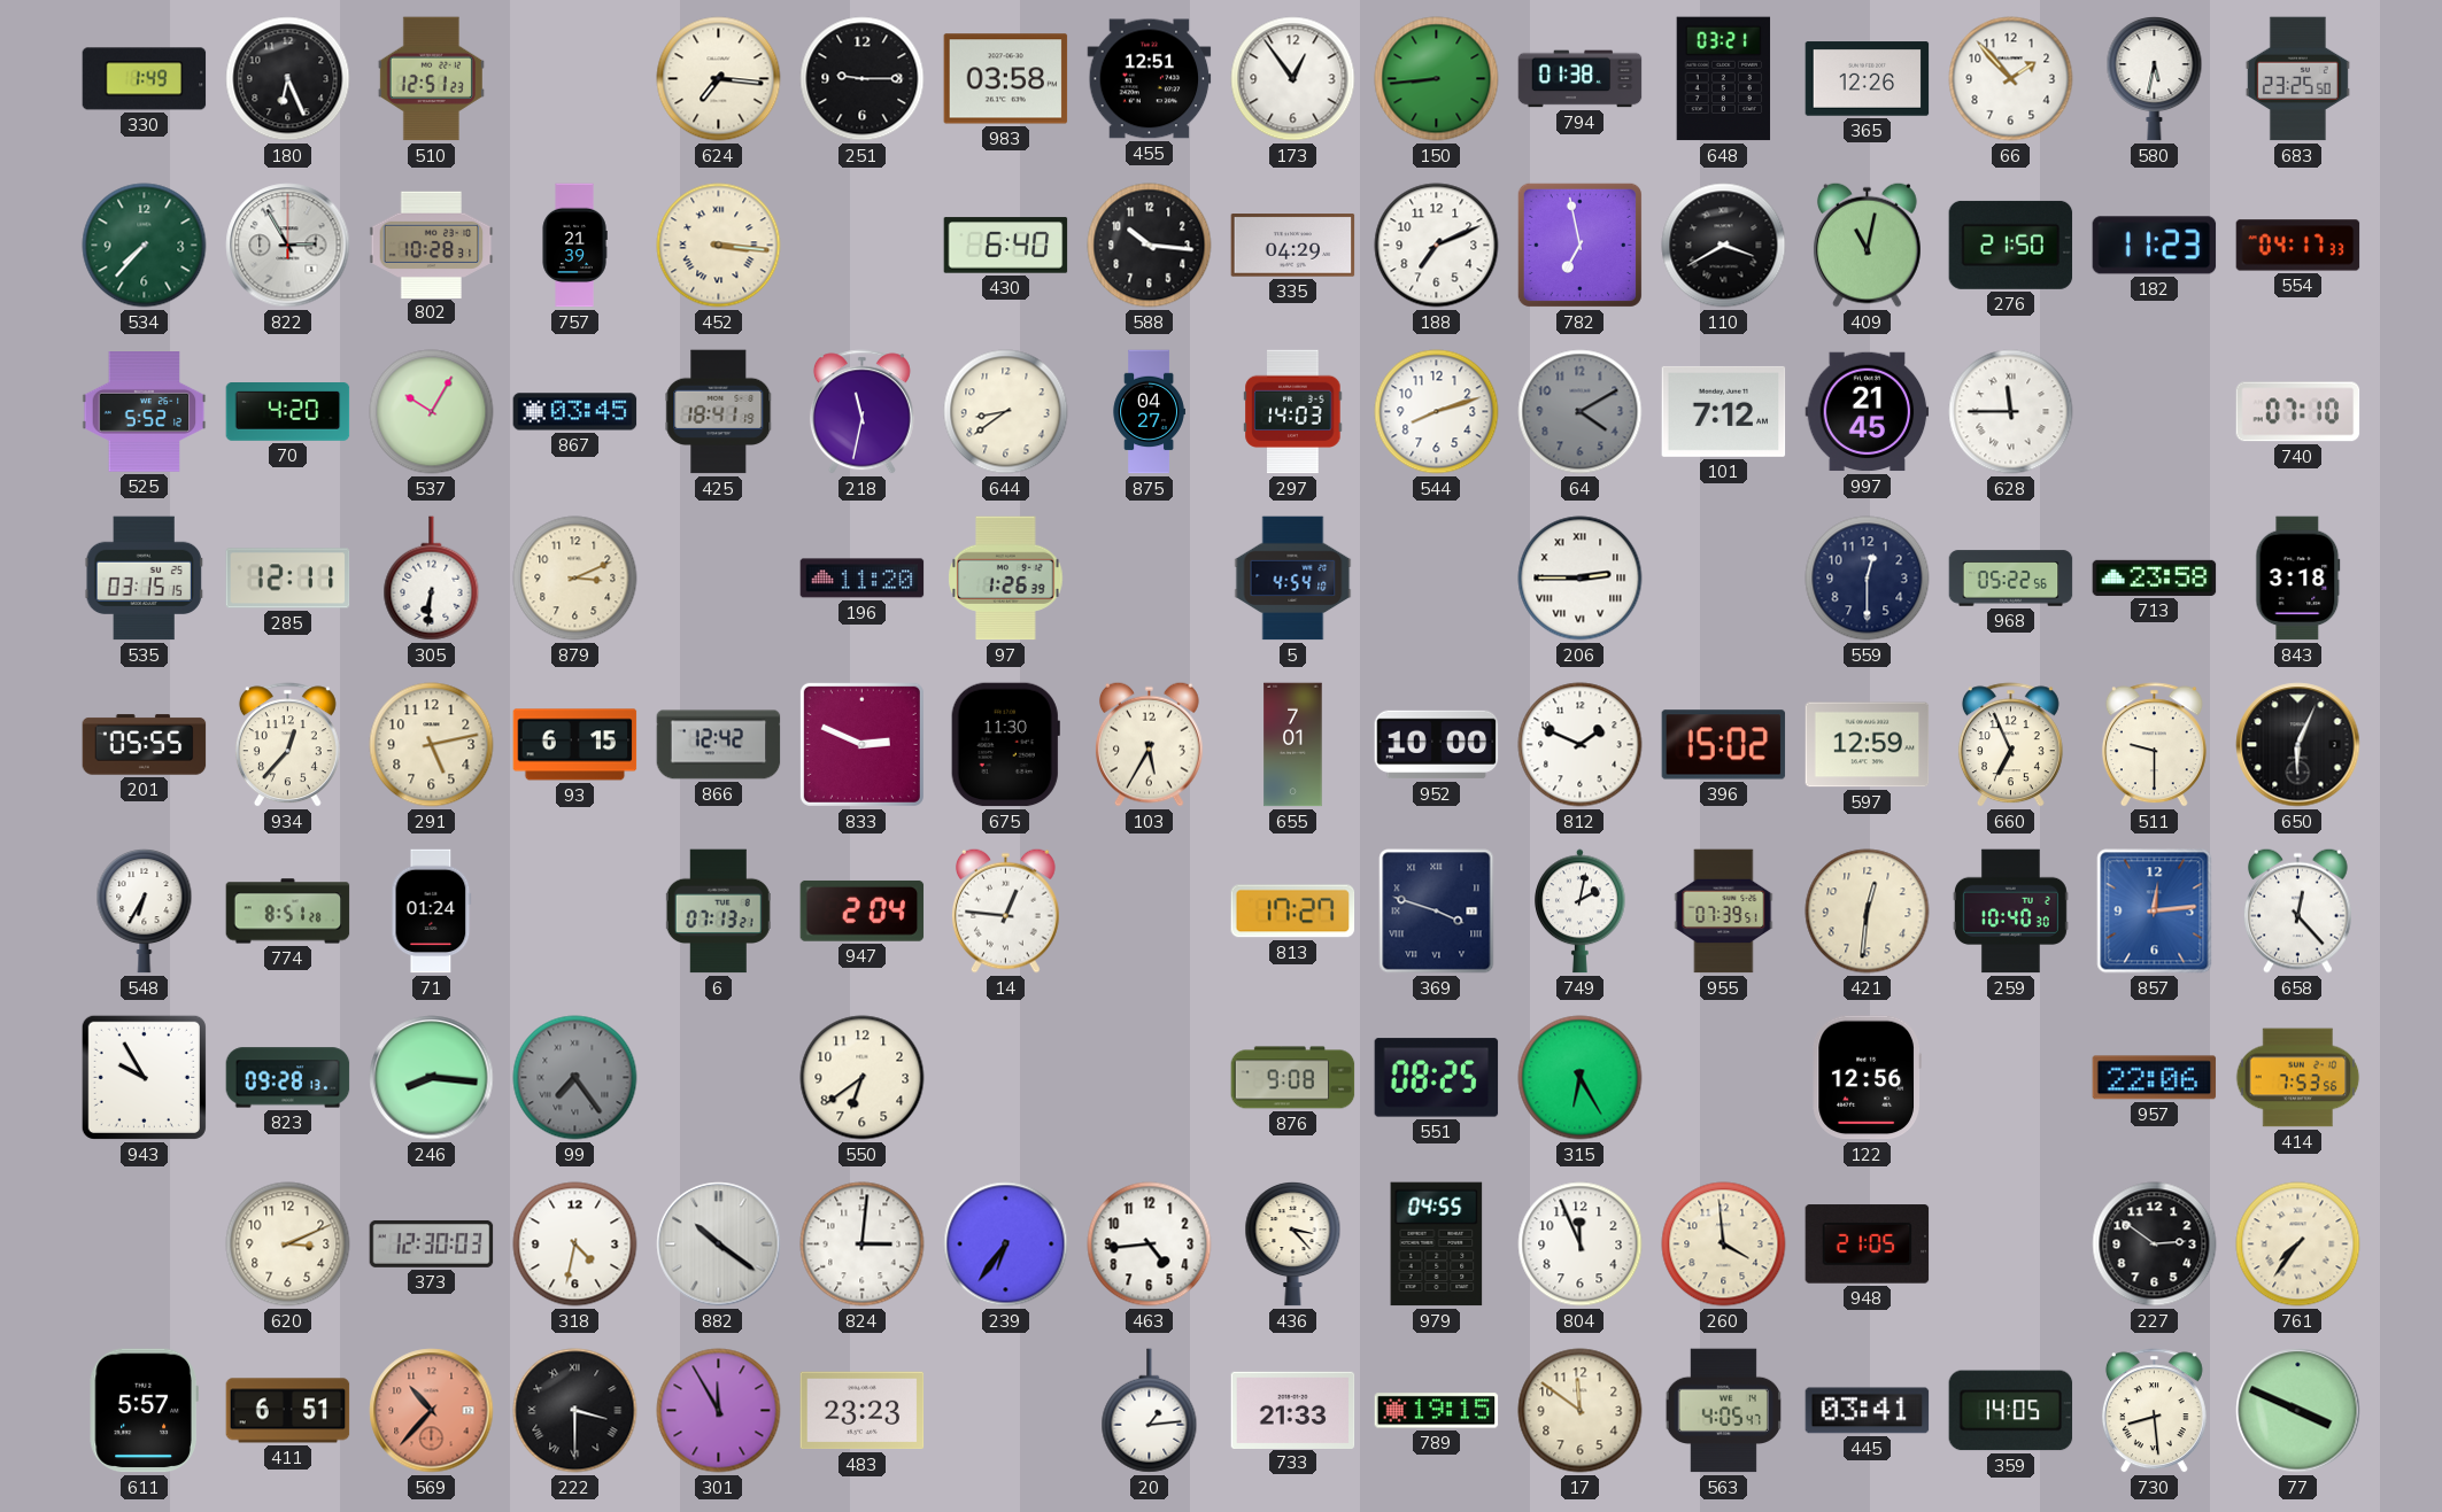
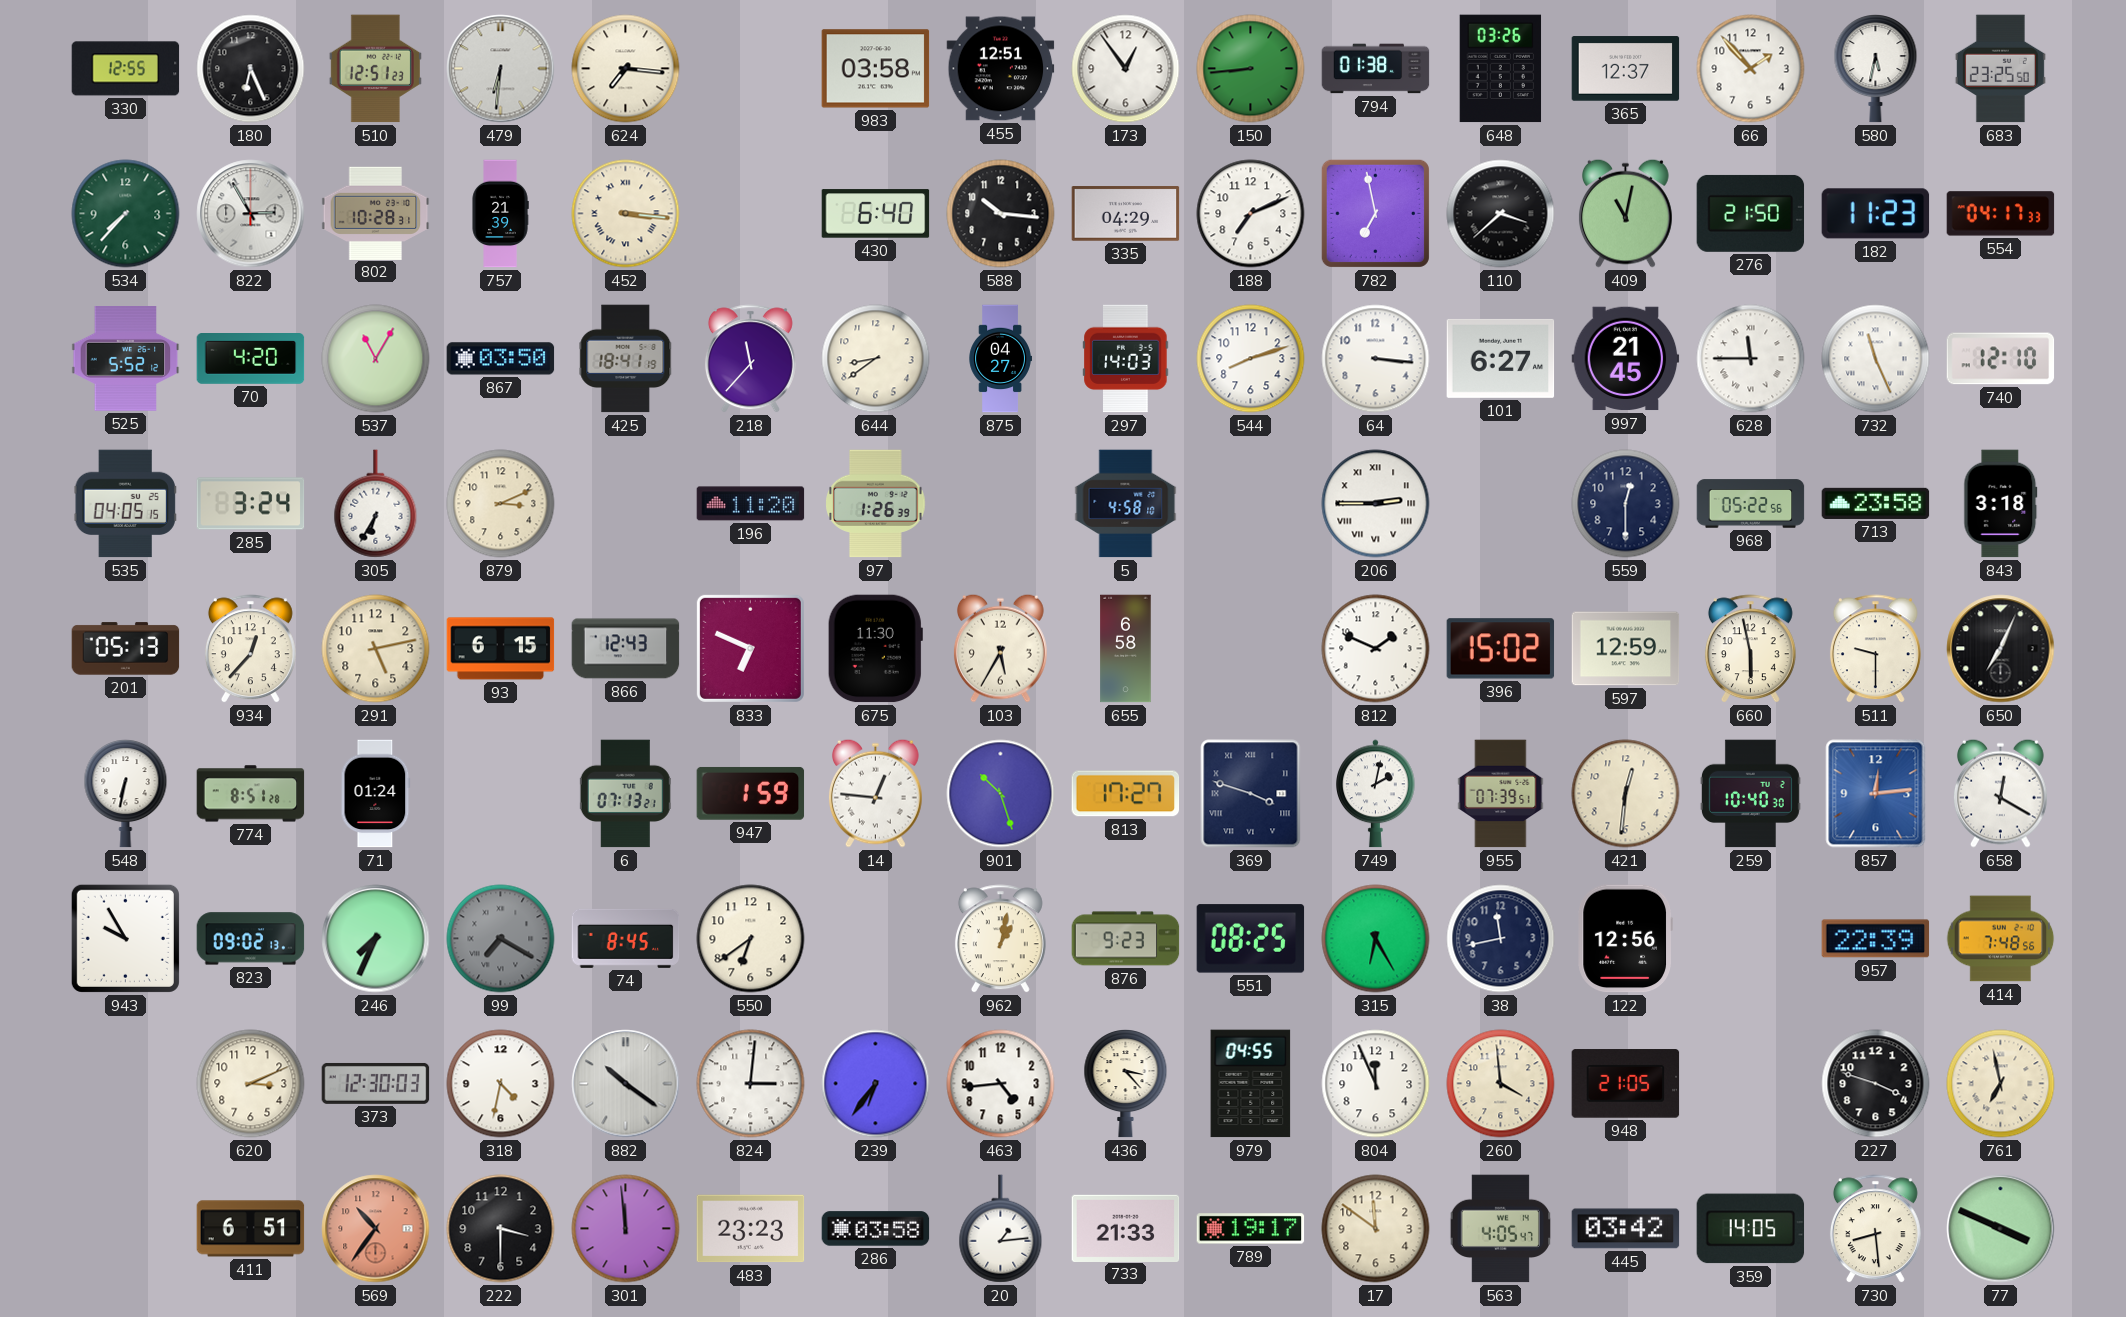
330: 1:49 -> 12:55 (126, 69)
479: none -> 6:31 (501, 69)
251: 9:15 -> none (863, 79)
648: 03:21 -> 03:26 (1501, 69)
365: 12:26 -> 12:37 (1626, 69)
110: 3:40 -> 3:38 (1501, 214)
537: 10:05 -> 11:05 (376, 359)
867: 03:45 -> 03:50 (501, 359)
218: 11:32 -> 11:37 (750, 359)
64: 4:10 -> 3:16 (1376, 359)
64 dial: grey -> white (1376, 359)
101: 7:12 -> 6:27 (1501, 358)
732: none -> 11:26 (1876, 359)
740: 07:10 -> 12:10 (2001, 359)
535: 03:15 -> 04:05 (125, 504)
285: 12:11 -> 3:24 (251, 504)
305: 6:31 -> 6:35 (376, 504)
5: 4:54 -> 4:58 (1126, 504)
201: 05:55 -> 05:13 (126, 649)
866: 12:42 -> 12:43 (626, 649)
833: 2:49 -> 6:49 (750, 648)
655: 7:01 -> 6:58 (1126, 649)
952: 10:00 -> none (1437, 745)
660: 6:56 -> 5:58 (1750, 649)
650: 6:04 -> 7:04 (2001, 649)
548: 6:35 -> 6:32 (126, 794)
947: 2:04 -> 1:59 (751, 793)
901: none -> 10:27 (1001, 794)
658: 12:23 -> 12:20 (2001, 793)
823: 09:28 -> 09:02 (251, 939)
246: 8:16 -> 7:34 (376, 939)
99: 7:24 -> 7:20 (501, 939)
74: none -> 8:45 (626, 938)
962: none -> 1:02 (1000, 939)
876: 9:08 -> 9:23 (1126, 939)
38: none -> 11:43 (1501, 939)
957: 22:06 -> 22:39 (1876, 939)
414: 7:53 -> 7:48 (2001, 939)
227: 2:51 -> 3:48 (1876, 1084)
761: 7:36 -> 6:58 (2001, 1084)
611: 5:57 -> none (144, 1411)
569: 10:37 -> 10:36 (376, 1229)
222 numerals: Roman -> Arabic (501, 1229)
301: 11:55 -> 11:59 (626, 1229)
286: none -> 03:58 (876, 1229)
789: 19:15 -> 19:17 (1251, 1229)
445: 03:41 -> 03:42 (1626, 1229)
